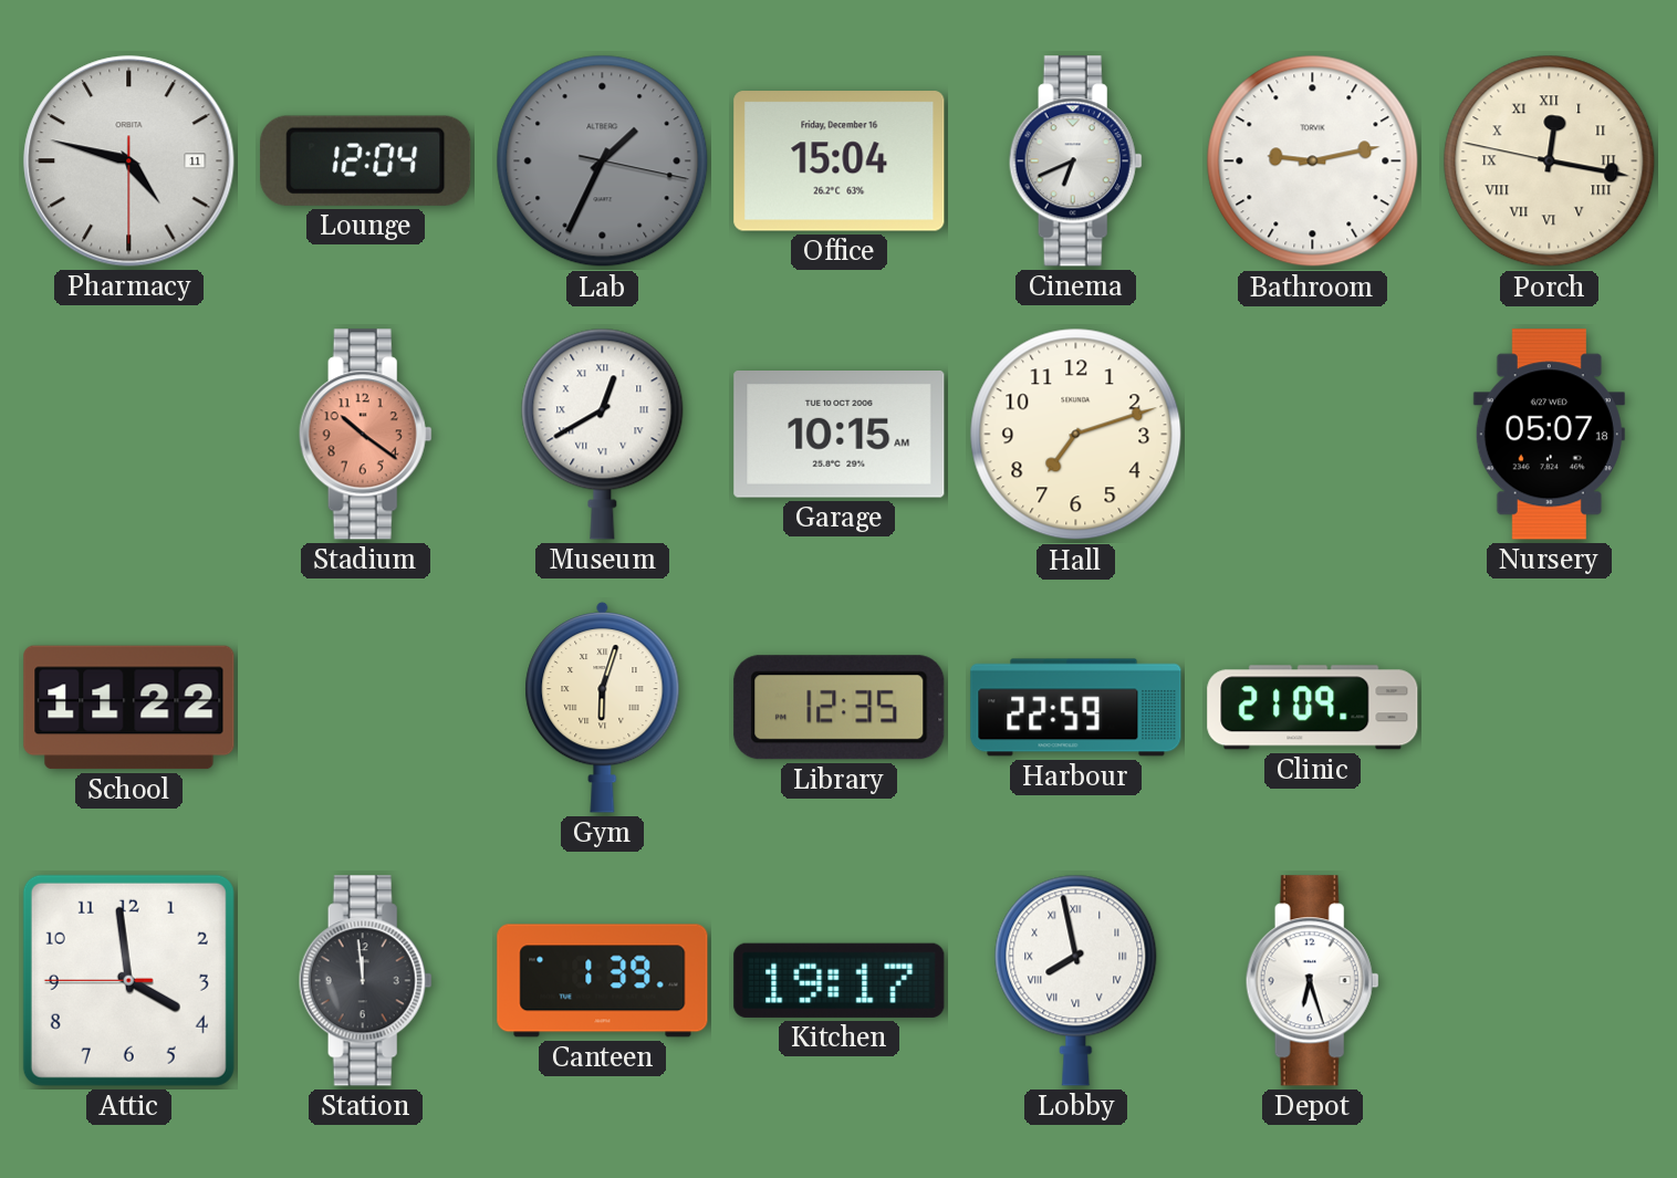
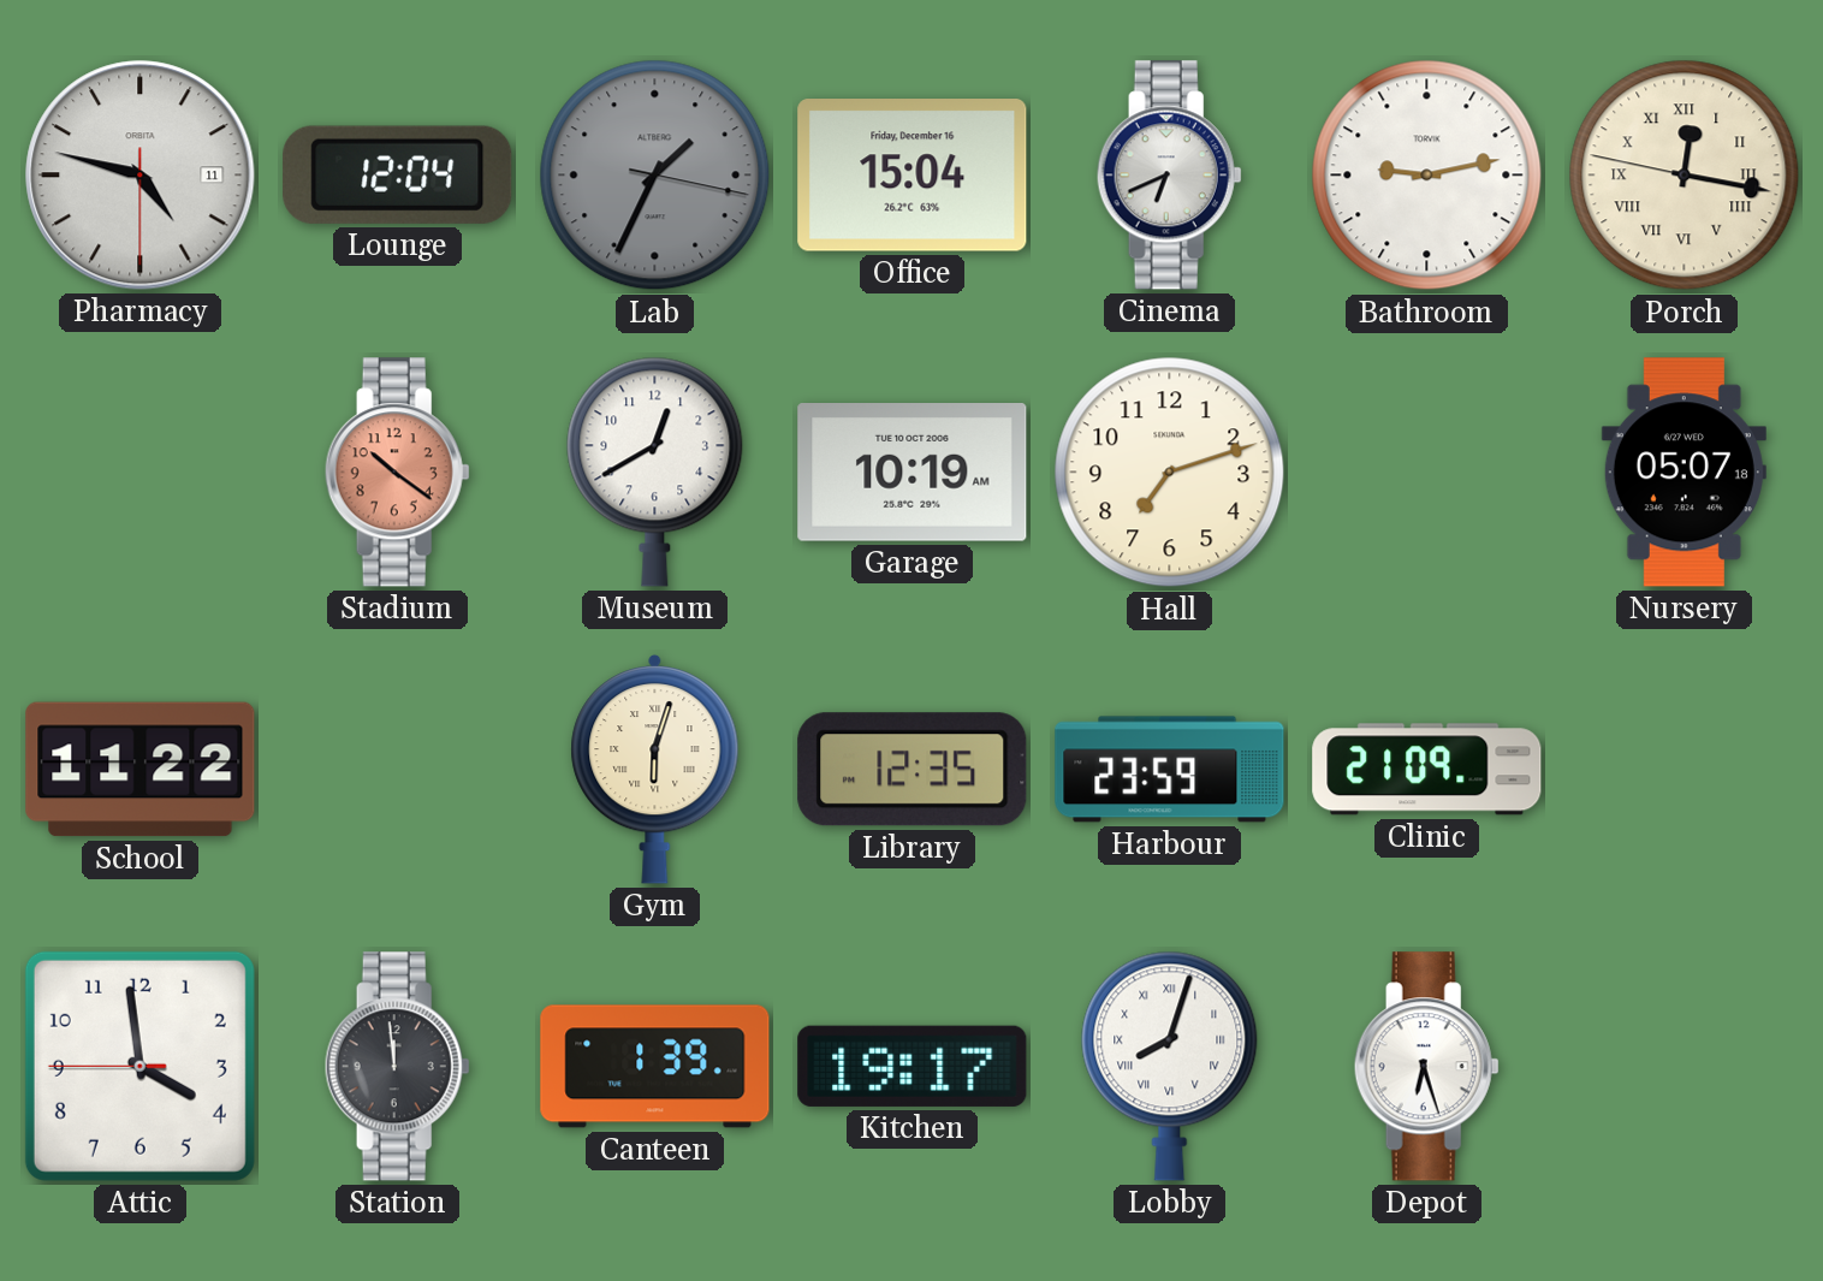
Museum numerals: Roman -> Arabic (655, 472)
Garage: 10:15 -> 10:19 (913, 473)
Harbour: 22:59 -> 23:59 (1170, 770)
Lobby: 7:58 -> 8:03 (1170, 1066)
